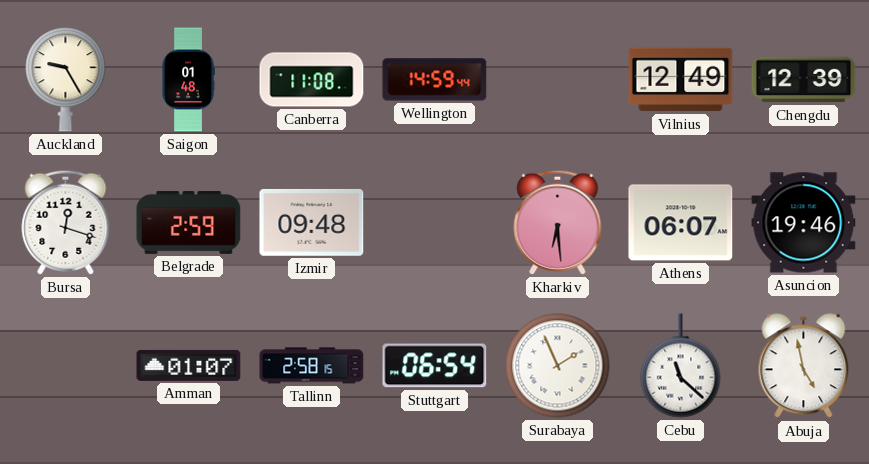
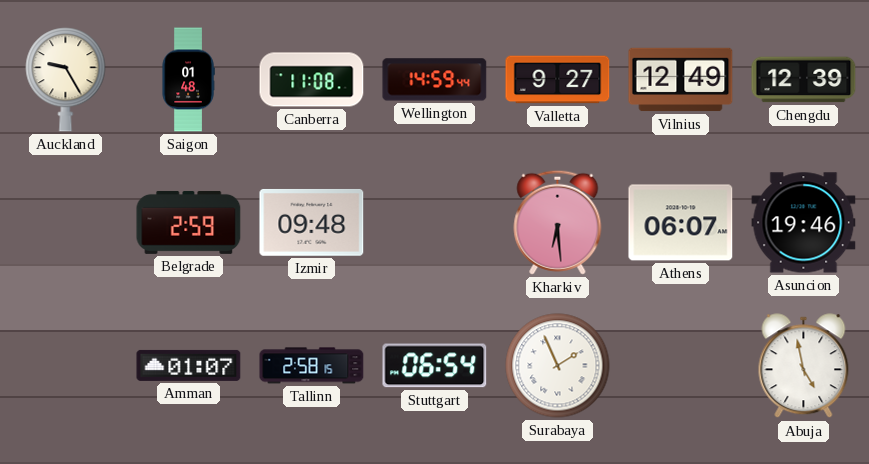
Valletta: none -> 9:27 (558, 80)
Bursa: 12:18 -> none (66, 222)
Cebu: 11:22 -> none (681, 366)
